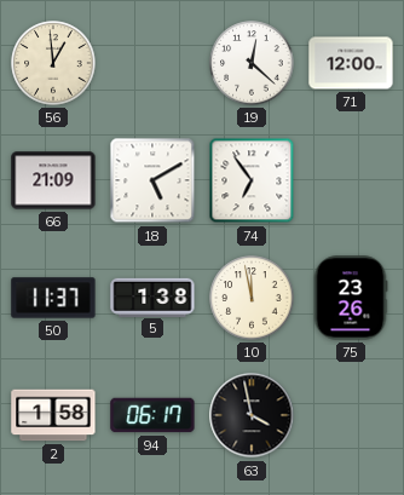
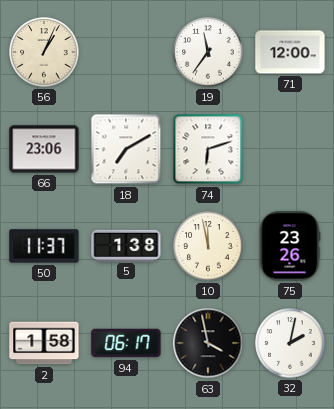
56: 12:59 -> 1:04 (44, 52)
19: 12:22 -> 11:36 (208, 52)
66: 21:09 -> 23:06 (44, 149)
18: 5:10 -> 7:10 (126, 149)
74: 6:54 -> 6:12 (208, 149)
32: none -> 2:02 (290, 343)
